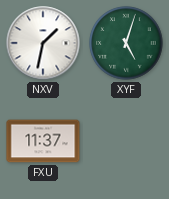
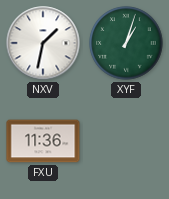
XYF: 5:03 -> 1:03 (126, 43)
FXU: 11:37 -> 11:36 (43, 141)
